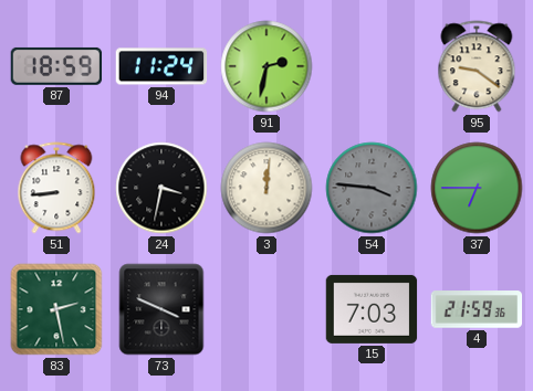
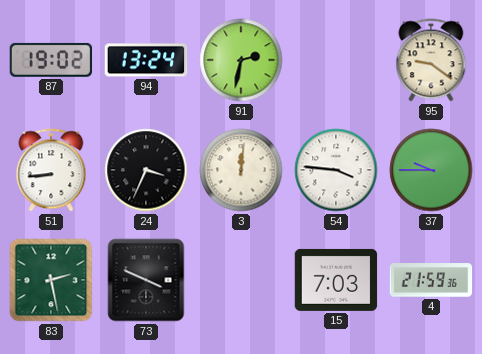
87: 18:59 -> 19:02 (51, 60)
94: 11:24 -> 13:24 (146, 60)
24: 3:32 -> 3:34 (146, 170)
54 dial: grey -> white (336, 170)
37: 6:45 -> 9:45 (431, 170)
